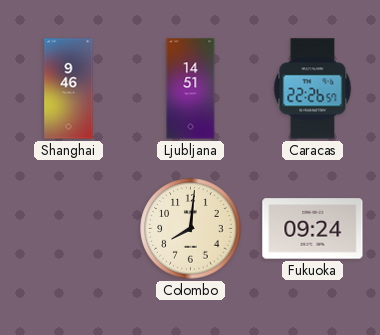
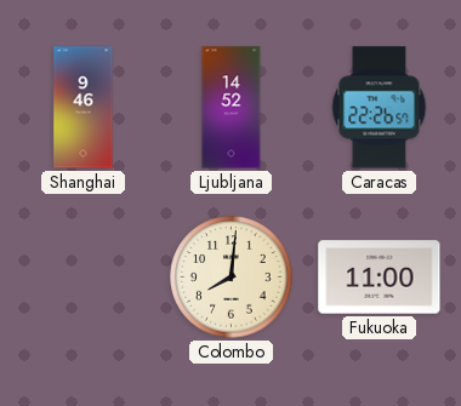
Ljubljana: 14:51 -> 14:52 (232, 108)
Fukuoka: 09:24 -> 11:00 (380, 278)
